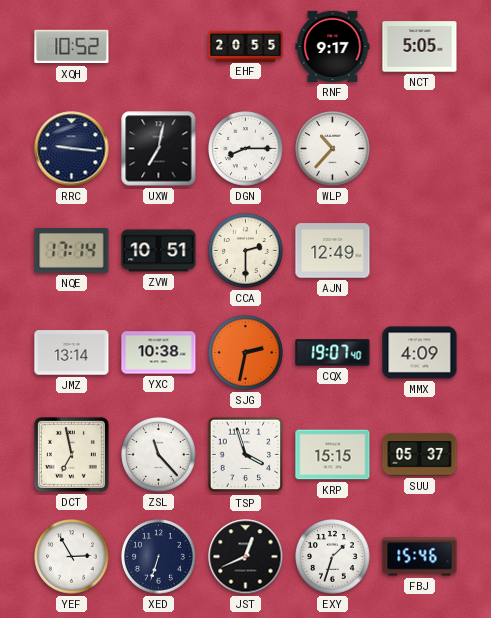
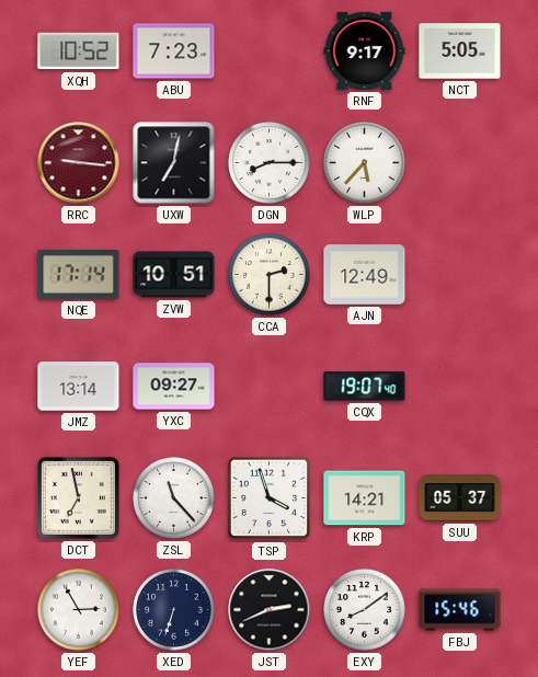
ABU: none -> 7:23 (174, 51)
EHF: 20:55 -> none (246, 46)
RRC dial: navy -> burgundy (79, 163)
WLP: 10:37 -> 5:37 (365, 163)
YXC: 10:38 -> 09:27 (174, 387)
SJG: 2:32 -> none (246, 353)
MMX: 4:09 -> none (420, 353)
KRP: 15:15 -> 14:21 (365, 498)
JST: 12:41 -> 2:41 (270, 610)
EXY: 1:33 -> 8:09 (365, 610)
